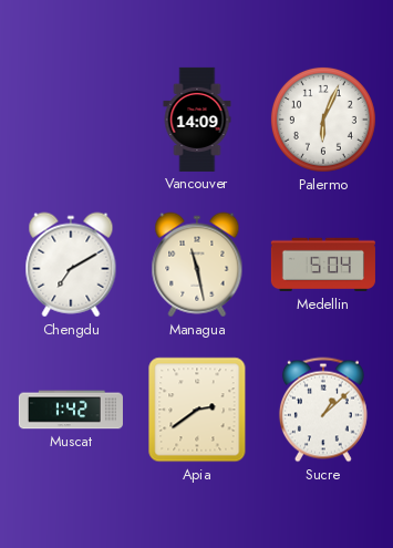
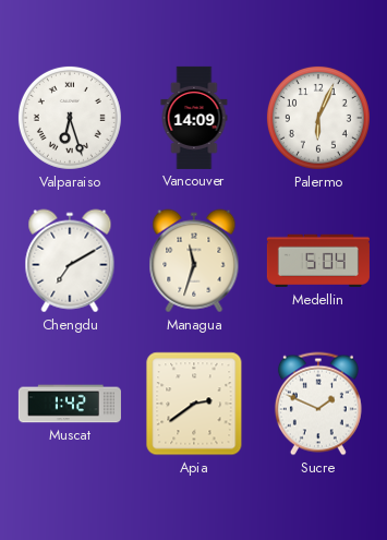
Valparaiso: none -> 6:27 (70, 118)
Managua: 11:28 -> 11:33 (194, 261)
Sucre: 1:08 -> 1:49 (318, 404)
